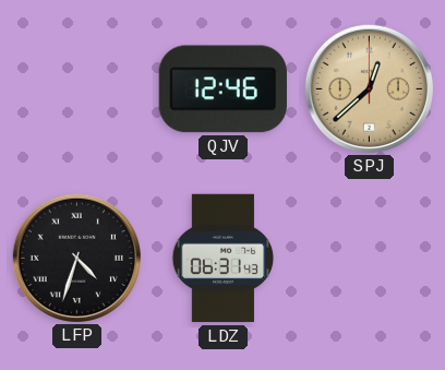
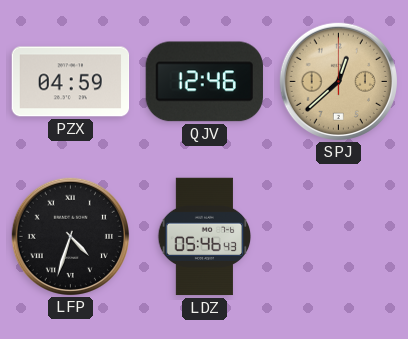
PZX: none -> 04:59 (71, 82)
LDZ: 06:31 -> 05:46 (205, 237)
